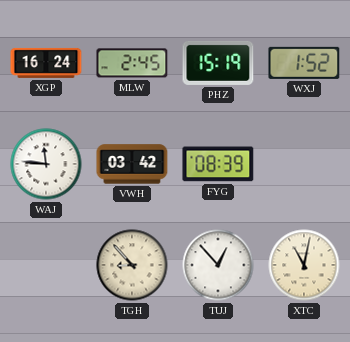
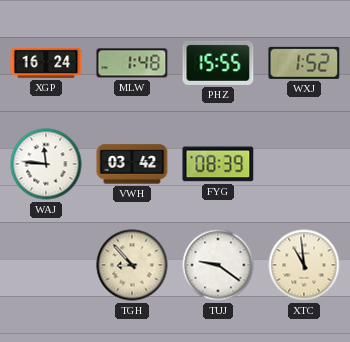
MLW: 2:45 -> 1:48 (132, 63)
PHZ: 15:19 -> 15:55 (218, 63)
TUJ: 12:53 -> 9:21 (218, 265)
XTC: 11:02 -> 10:59 (304, 265)
